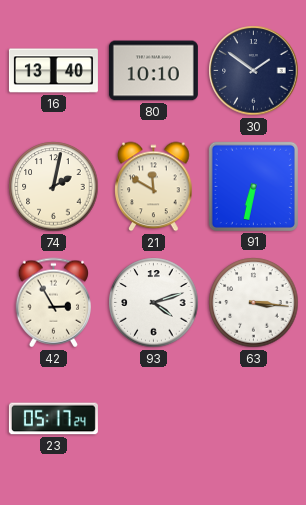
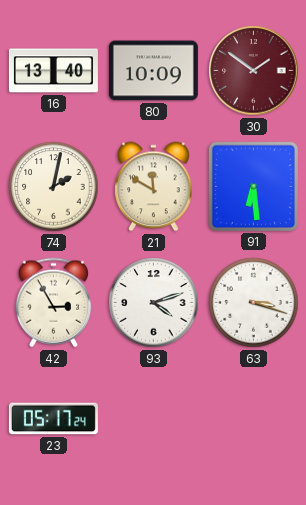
80: 10:10 -> 10:09 (153, 71)
30 dial: navy -> burgundy (254, 71)
91: 6:32 -> 6:29 (253, 186)
63: 3:16 -> 3:18 (254, 303)
